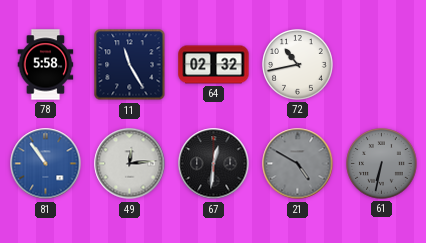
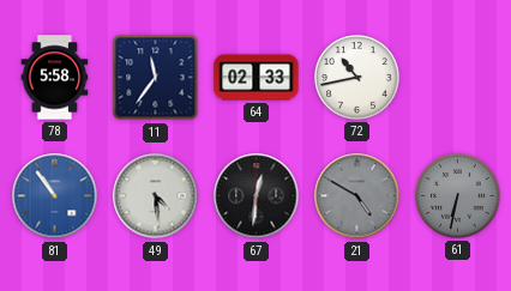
11: 11:25 -> 11:36 (156, 78)
64: 02:32 -> 02:33 (257, 78)
49: 12:14 -> 4:29 (156, 196)
